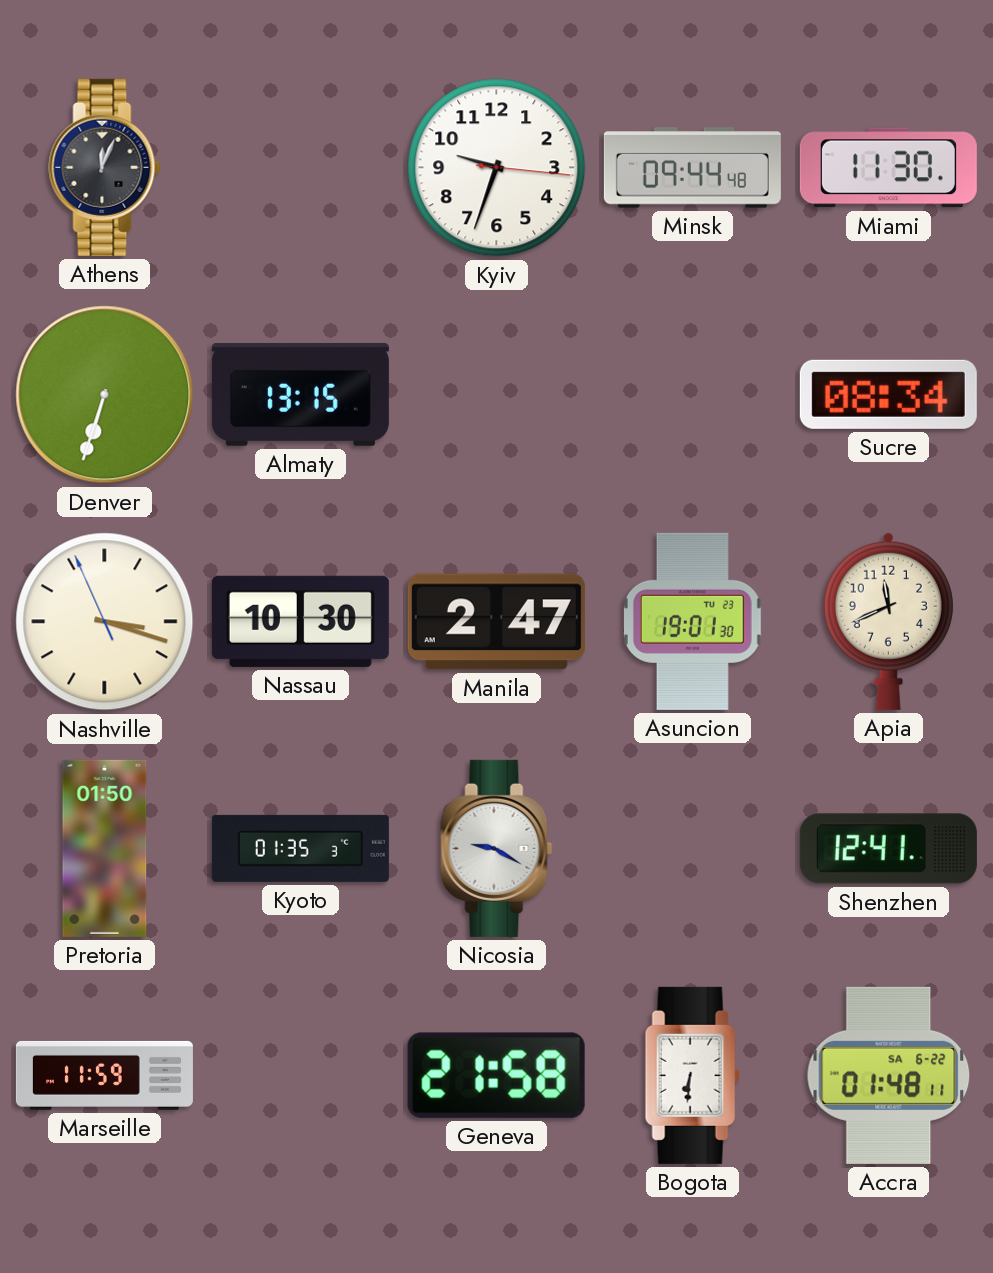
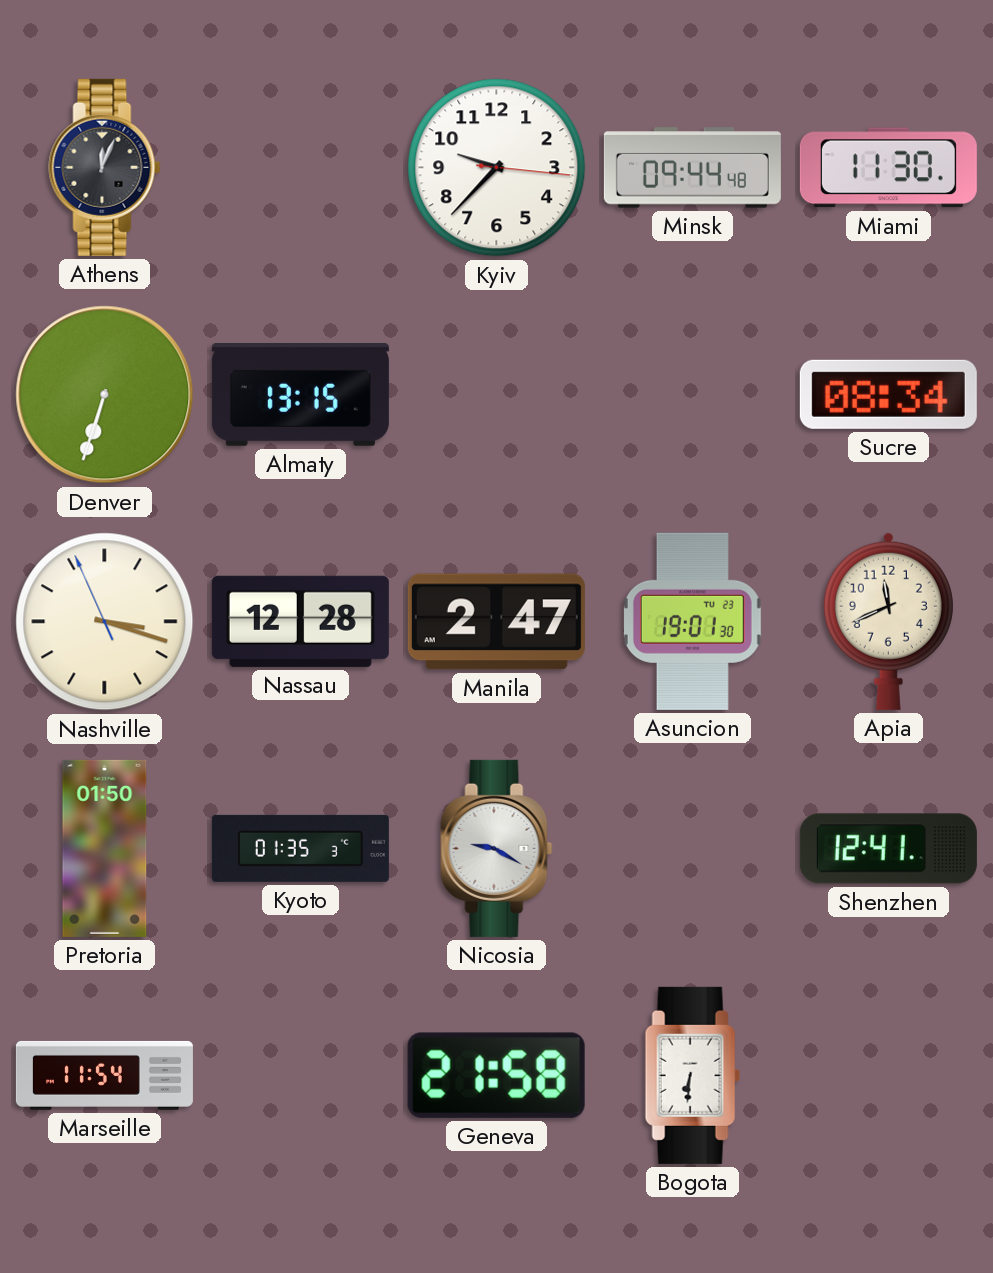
Kyiv: 9:33 -> 9:37 (497, 168)
Nassau: 10:30 -> 12:28 (300, 621)
Marseille: 11:59 -> 11:54 (104, 1075)
Accra: 01:48 -> none (889, 1075)
